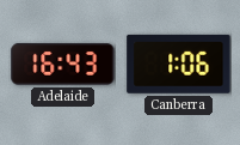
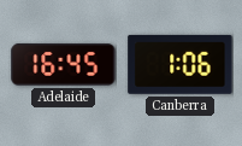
Adelaide: 16:43 -> 16:45 (64, 65)
